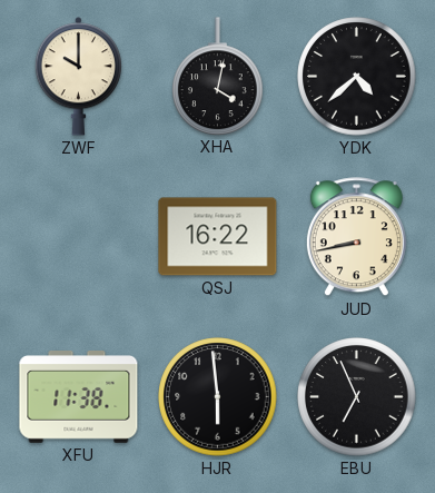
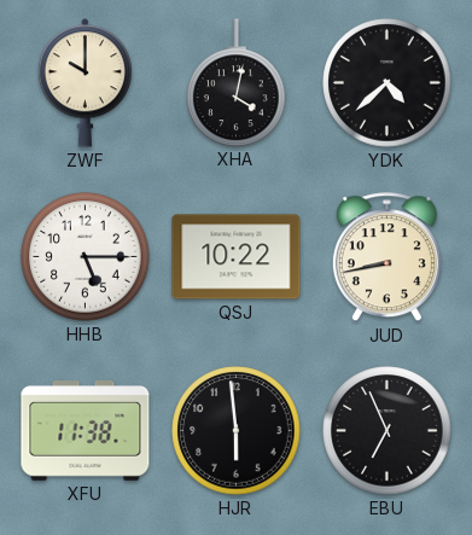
HHB: none -> 5:15 (86, 257)
QSJ: 16:22 -> 10:22 (237, 257)
